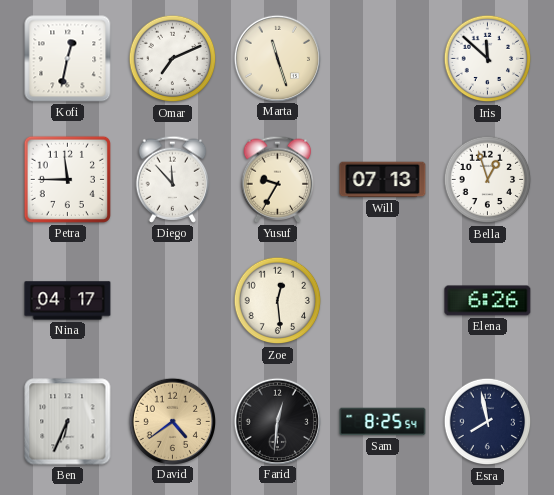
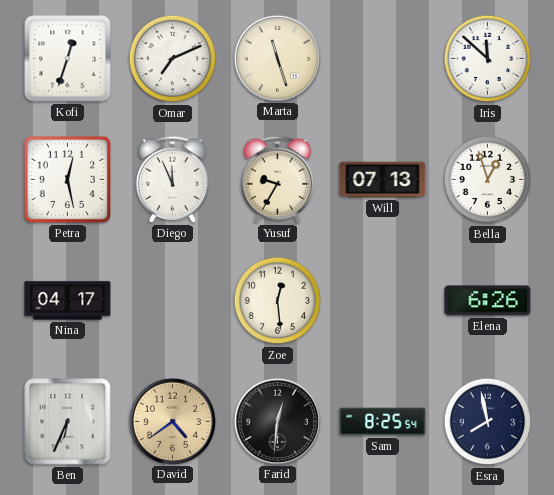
Kofi: 12:32 -> 12:33 (68, 59)
Petra: 11:45 -> 12:28 (67, 179)
Diego: 11:53 -> 11:56 (173, 179)
